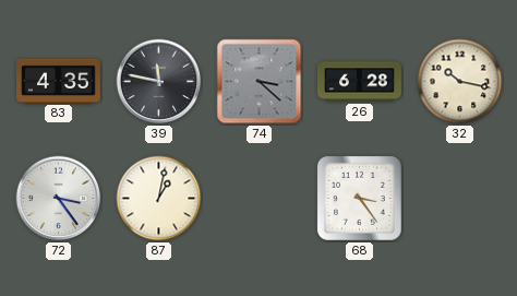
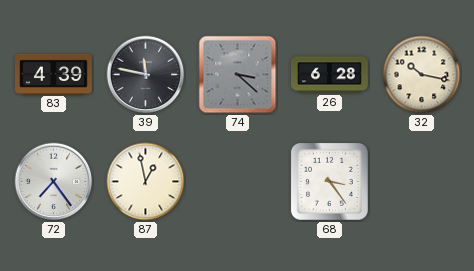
83: 4:35 -> 4:39 (54, 74)
72: 3:24 -> 7:24 (54, 182)
87: 1:02 -> 12:58 (146, 182)
